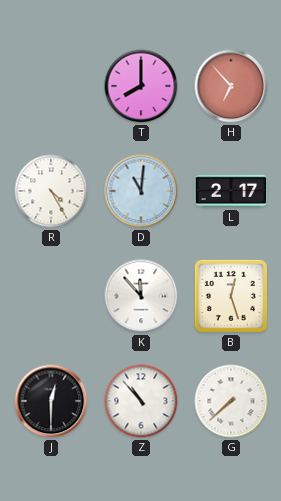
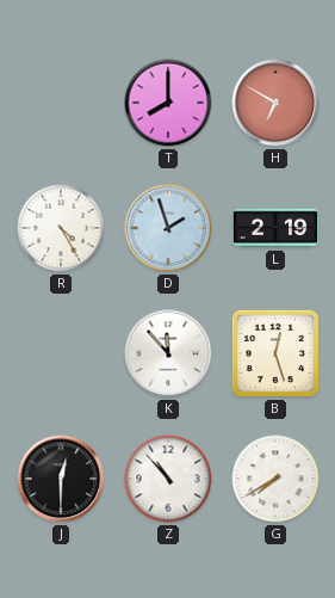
H: 6:53 -> 6:50 (275, 103)
D: 11:01 -> 1:57 (168, 228)
L: 2:17 -> 2:19 (275, 228)
G: 7:38 -> 7:40 (275, 479)
